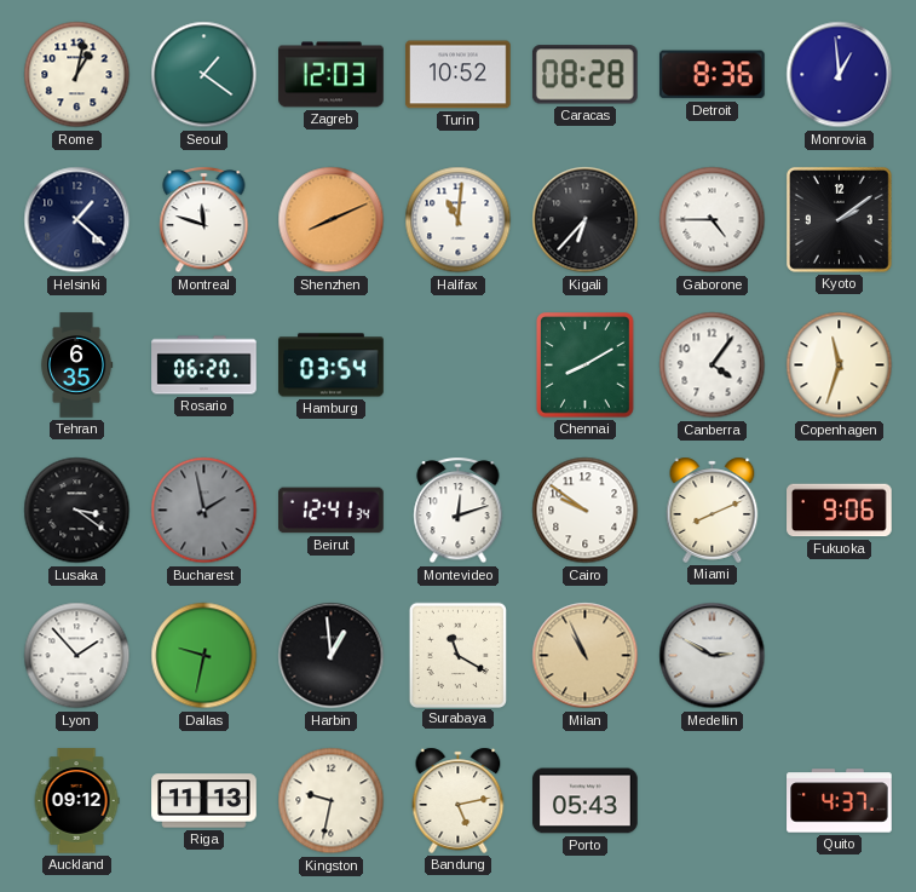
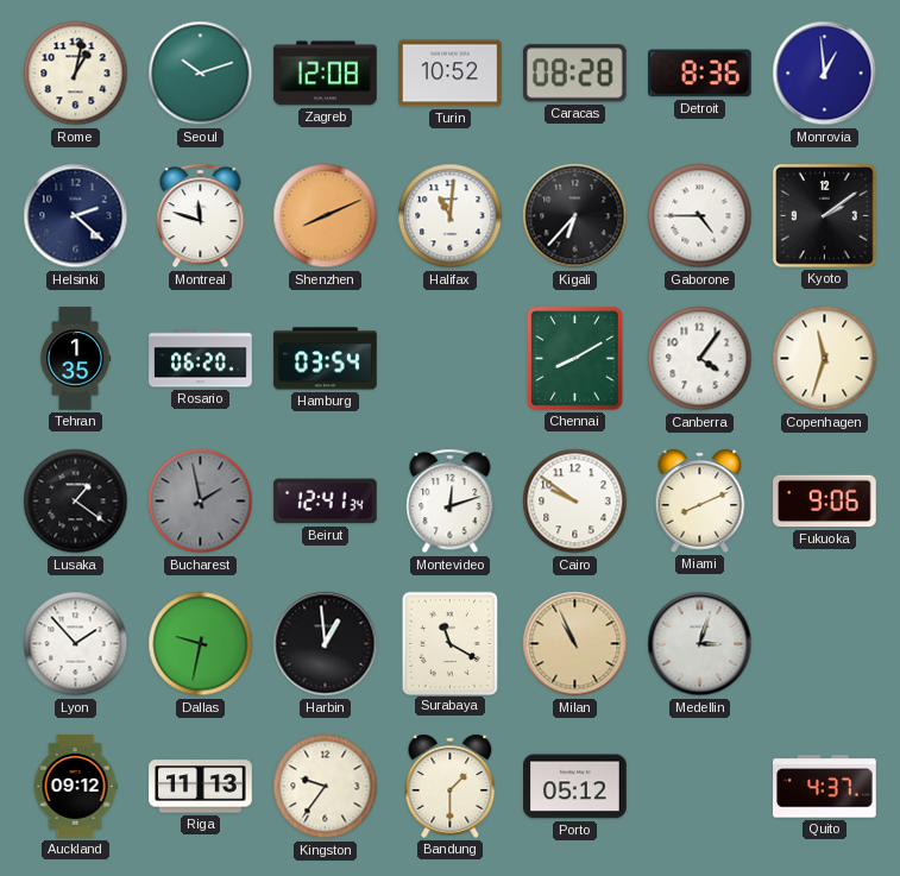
Seoul: 1:21 -> 10:12 (201, 74)
Zagreb: 12:03 -> 12:08 (326, 74)
Helsinki: 1:22 -> 2:22 (76, 216)
Tehran: 6:35 -> 1:35 (75, 359)
Lusaka: 3:21 -> 1:21 (76, 502)
Medellin: 2:50 -> 3:03 (700, 644)
Kingston: 9:32 -> 9:36 (326, 787)
Bandung: 5:13 -> 1:30 (451, 786)
Porto: 05:43 -> 05:12 (575, 787)
